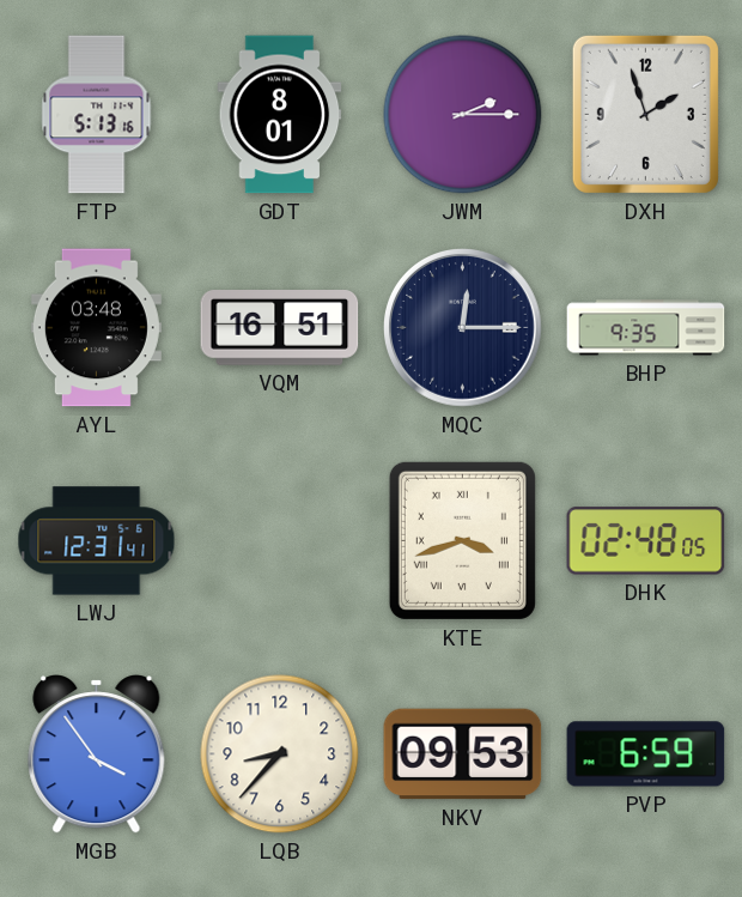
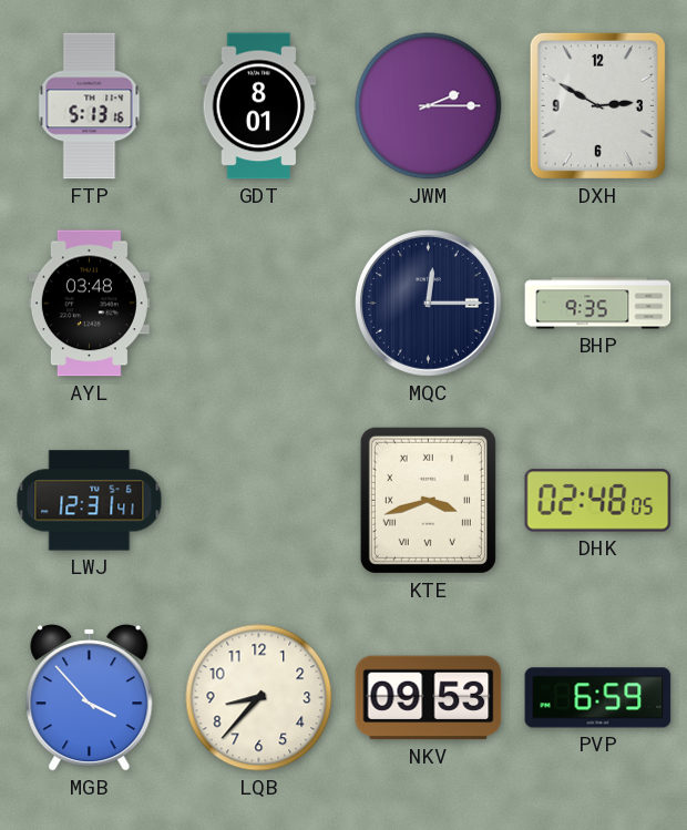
DXH: 1:57 -> 2:50 (597, 105)
VQM: 16:51 -> none (280, 328)
MGB: 3:54 -> 3:53 (90, 698)
